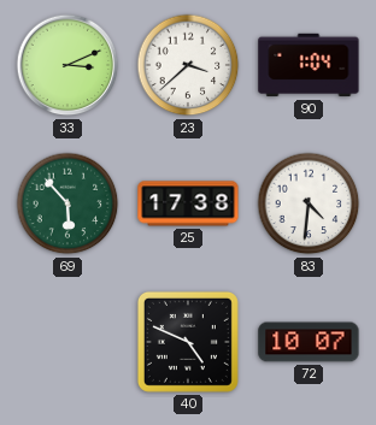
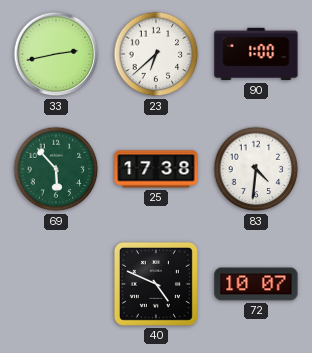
33: 3:11 -> 2:43 (56, 54)
23: 3:38 -> 6:38 (156, 54)
90: 1:04 -> 1:00 (256, 54)
